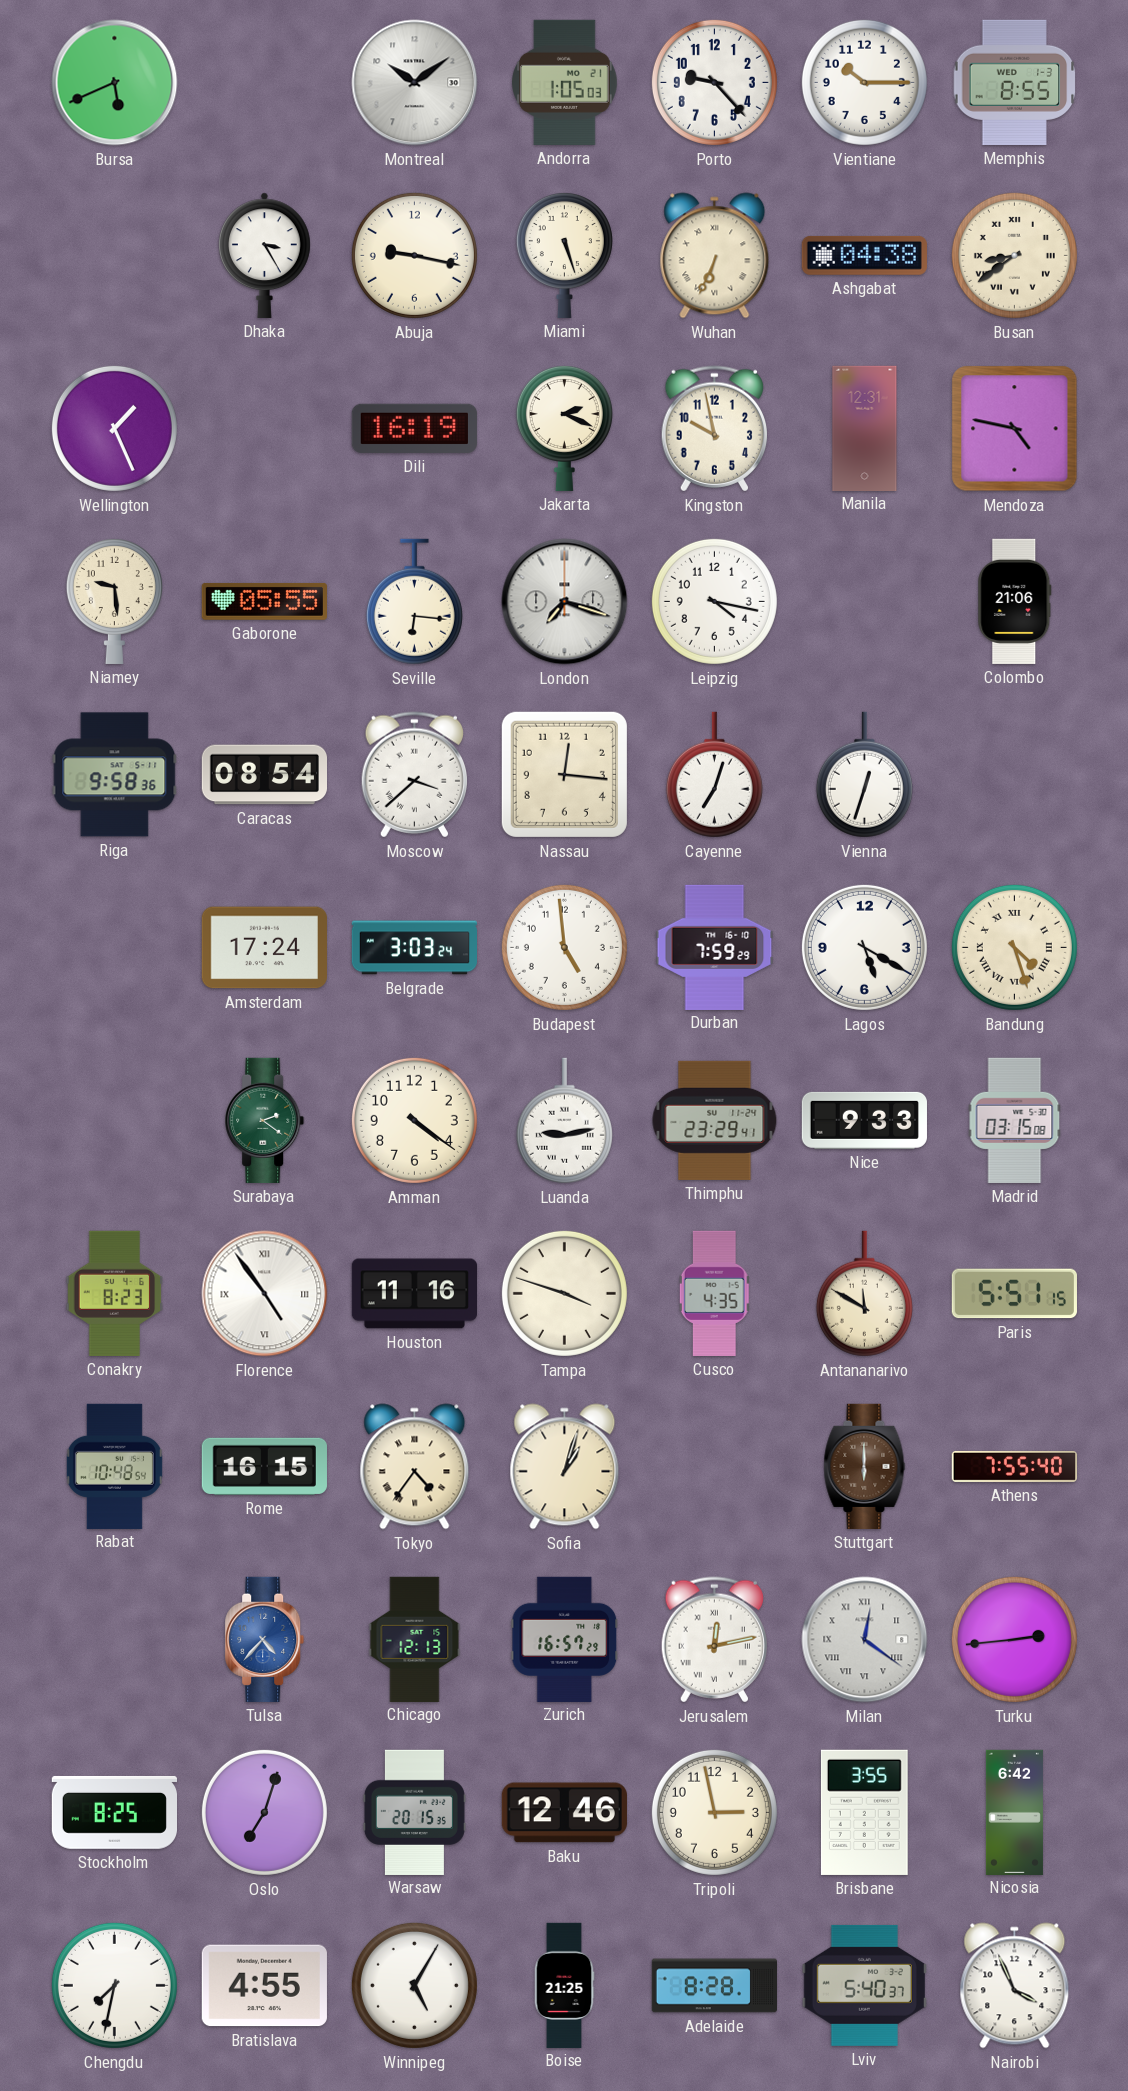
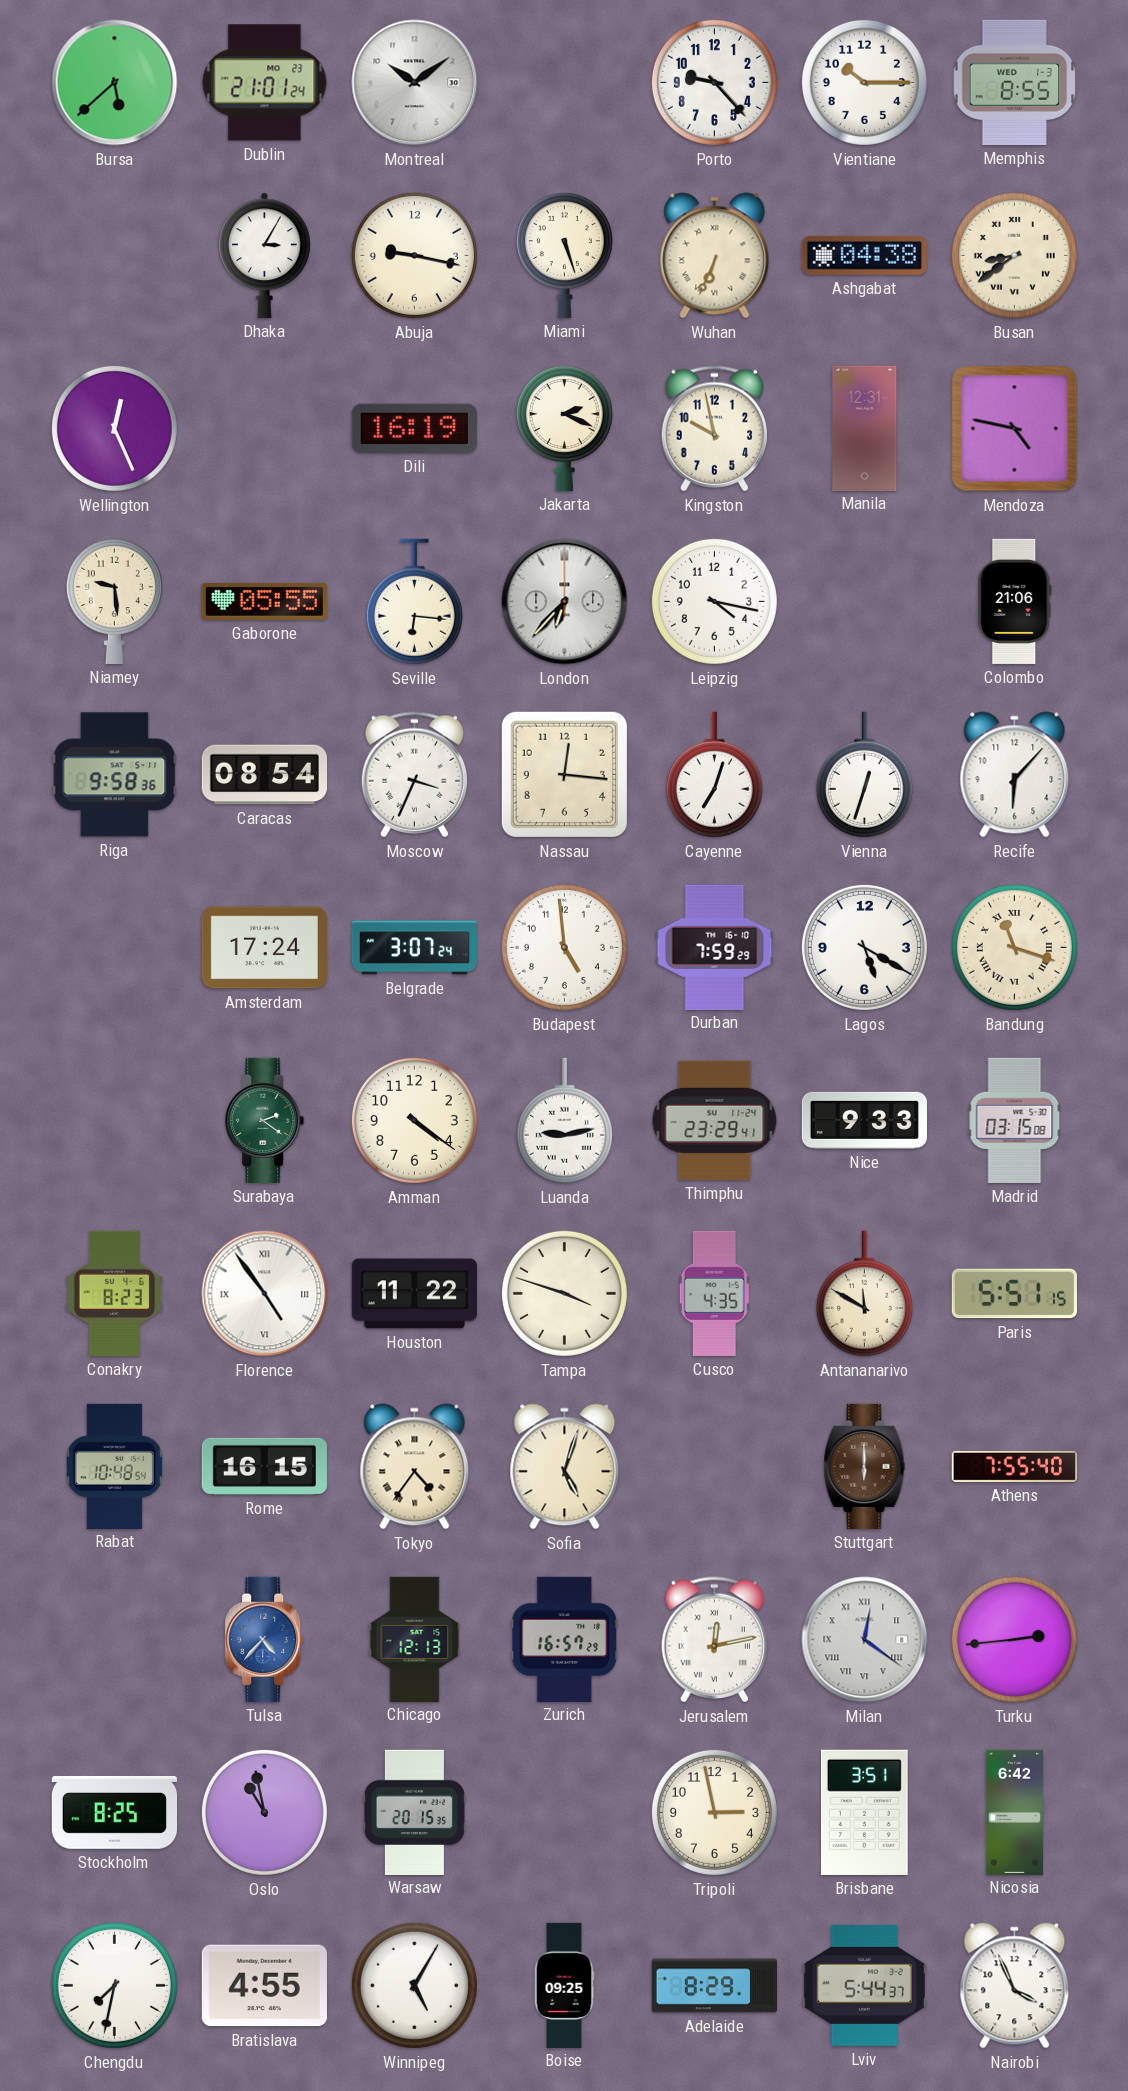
Bursa: 5:41 -> 5:38 (115, 83)
Dublin: none -> 21:01 (265, 83)
Andorra: 1:05 -> none (565, 82)
Dhaka: 3:25 -> 3:05 (265, 255)
Wellington: 1:26 -> 12:26 (114, 428)
London: 7:18 -> 6:37 (565, 602)
Moscow: 3:38 -> 3:34 (414, 775)
Recife: none -> 6:07 (1015, 775)
Belgrade: 3:03 -> 3:07 (414, 948)
Bandung: 4:27 -> 11:18 (1014, 947)
Houston: 11:16 -> 11:22 (414, 1294)
Sofia: 1:03 -> 5:03 (565, 1467)
Oslo: 7:03 -> 10:58 (264, 1812)
Baku: 12:46 -> none (564, 1813)
Brisbane: 3:55 -> 3:51 (864, 1812)
Boise: 21:25 -> 09:25 (564, 1985)
Adelaide: 8:28 -> 8:29 (714, 1986)
Lviv: 5:40 -> 5:44 (864, 1985)
